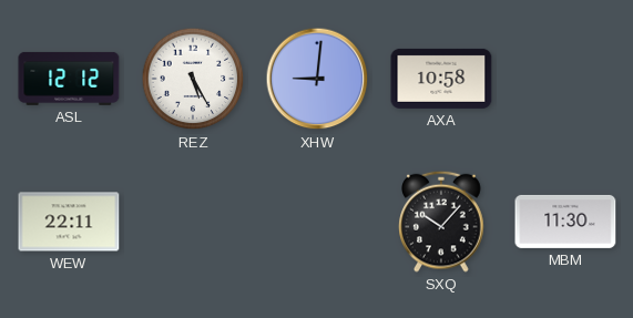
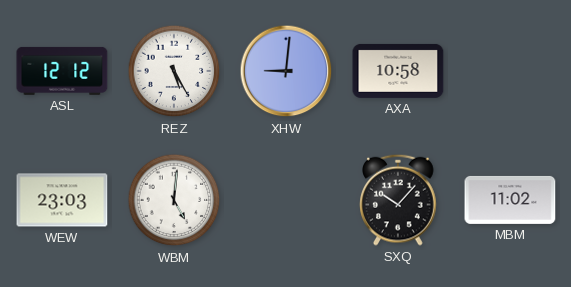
WEW: 22:11 -> 23:03 (62, 200)
WBM: none -> 5:01 (174, 200)
MBM: 11:30 -> 11:02 (510, 200)
